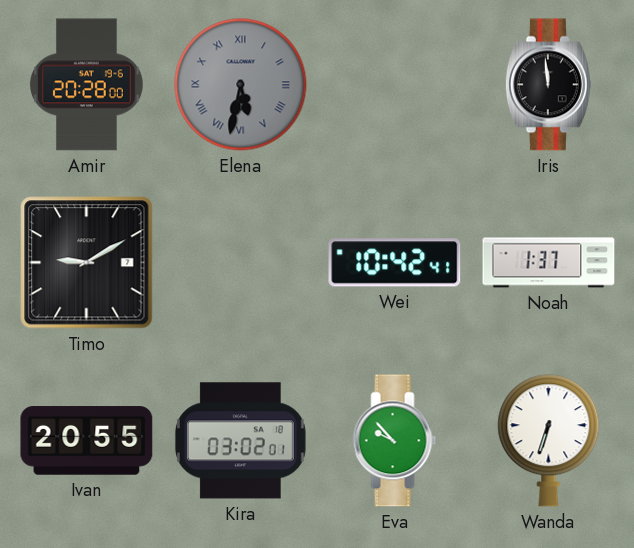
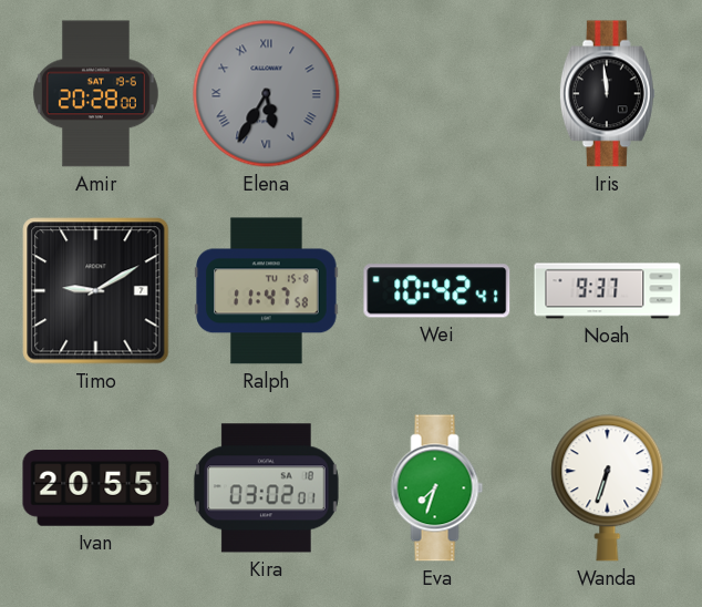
Elena: 5:32 -> 5:35 (267, 94)
Ralph: none -> 11:47 (267, 291)
Noah: 1:37 -> 9:37 (608, 291)
Eva: 9:53 -> 7:33 (437, 488)
